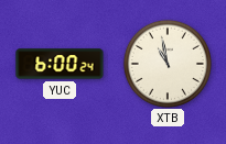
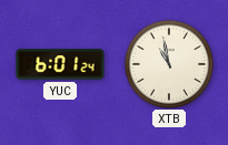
YUC: 6:00 -> 6:01 (60, 64)
